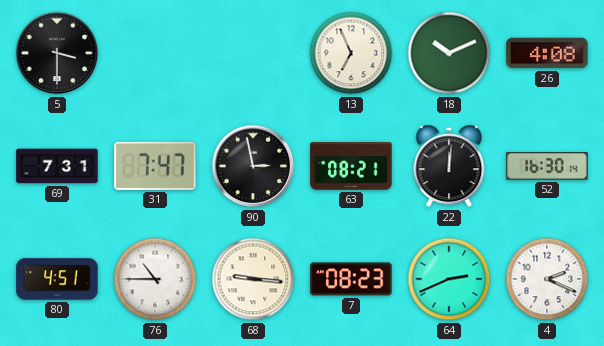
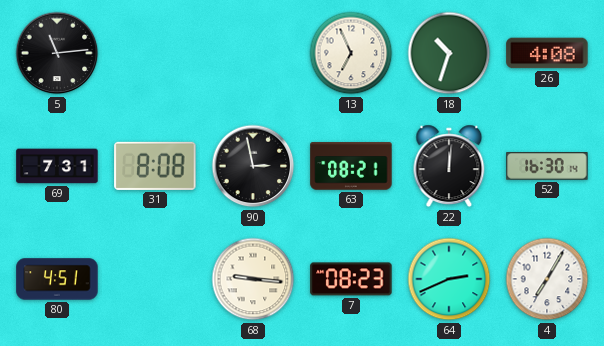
5: 3:30 -> 11:14 (57, 53)
18: 10:11 -> 10:33 (449, 53)
31: 7:47 -> 8:08 (155, 166)
76: 10:45 -> none (155, 279)
4: 2:19 -> 7:05 (547, 279)
